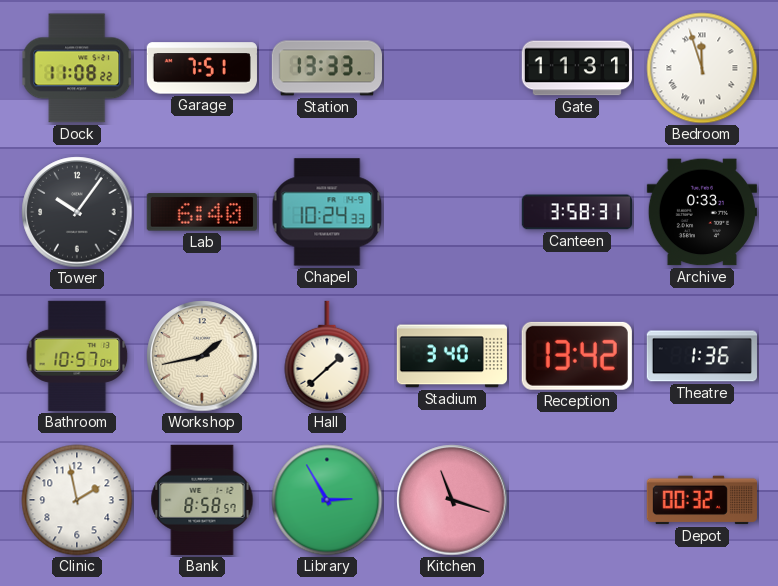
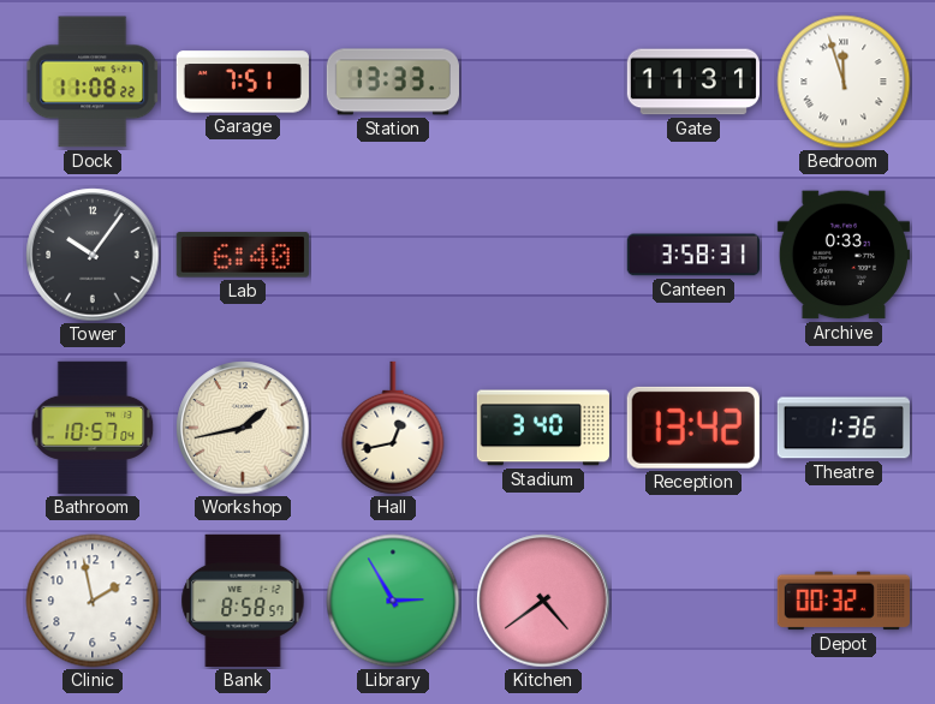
Chapel: 10:24 -> none (327, 212)
Hall: 1:38 -> 12:43 (393, 428)
Kitchen: 11:18 -> 4:39 (543, 601)
